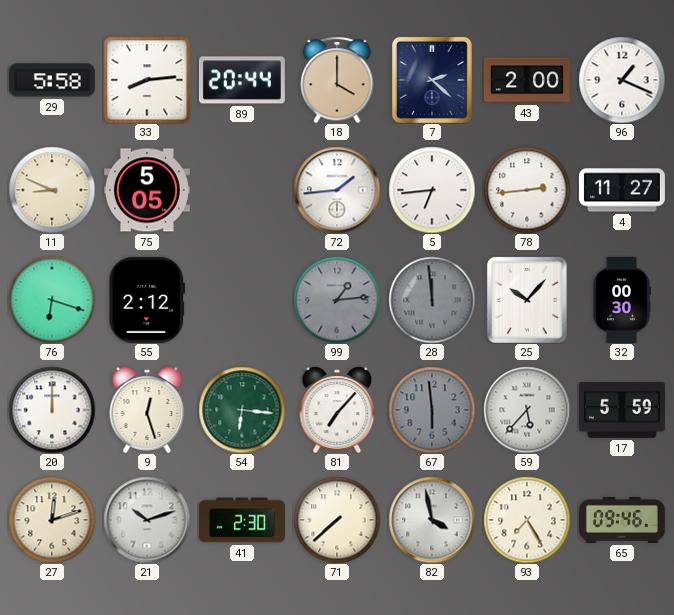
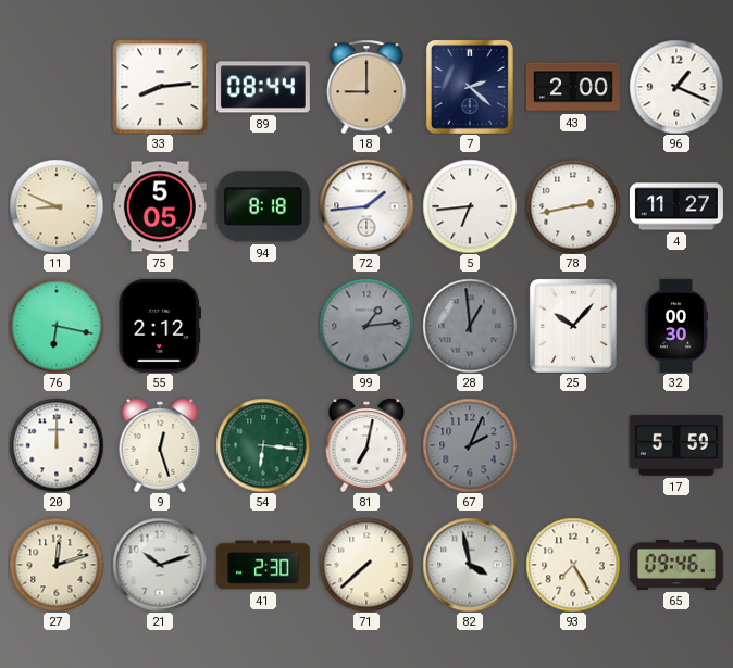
29: 5:58 -> none (52, 80)
89: 20:44 -> 08:44 (263, 87)
18: 4:00 -> 9:00 (366, 87)
94: none -> 8:18 (263, 206)
78: 2:44 -> 2:43 (573, 206)
76: 6:18 -> 6:17 (57, 326)
28: 11:59 -> 12:59 (470, 326)
81: 7:07 -> 7:02 (366, 445)
67: 5:59 -> 2:04 (470, 445)
59: 5:37 -> none (527, 410)
